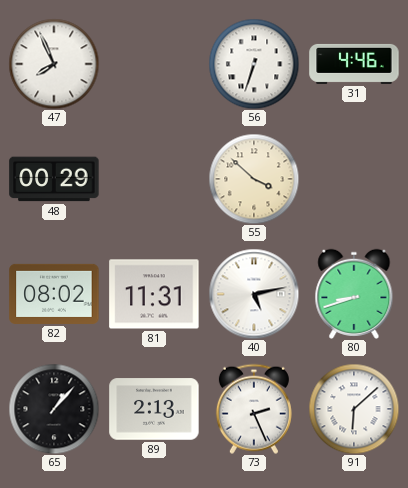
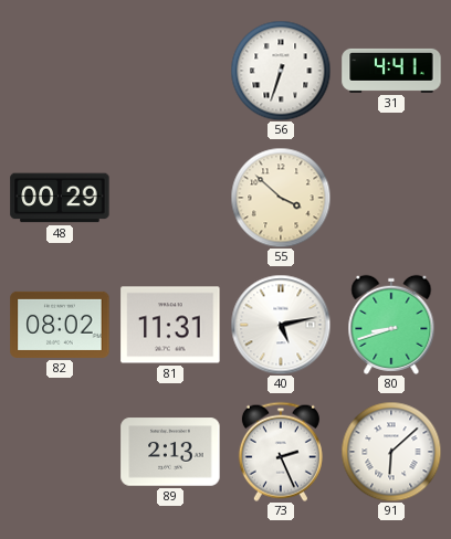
47: 7:56 -> none (54, 64)
31: 4:46 -> 4:41 (391, 71)
65: 1:07 -> none (54, 409)
